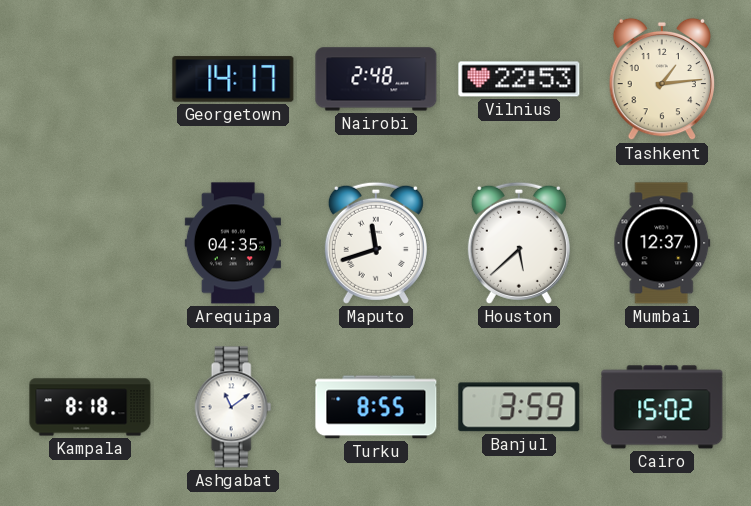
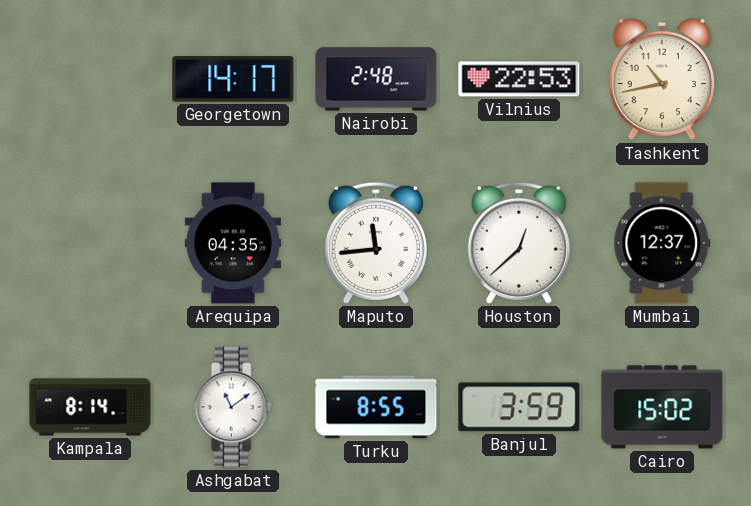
Tashkent: 1:14 -> 10:43 (661, 79)
Maputo: 11:42 -> 11:44 (376, 243)
Houston: 5:38 -> 12:38 (519, 243)
Kampala: 8:18 -> 8:14 (90, 407)
